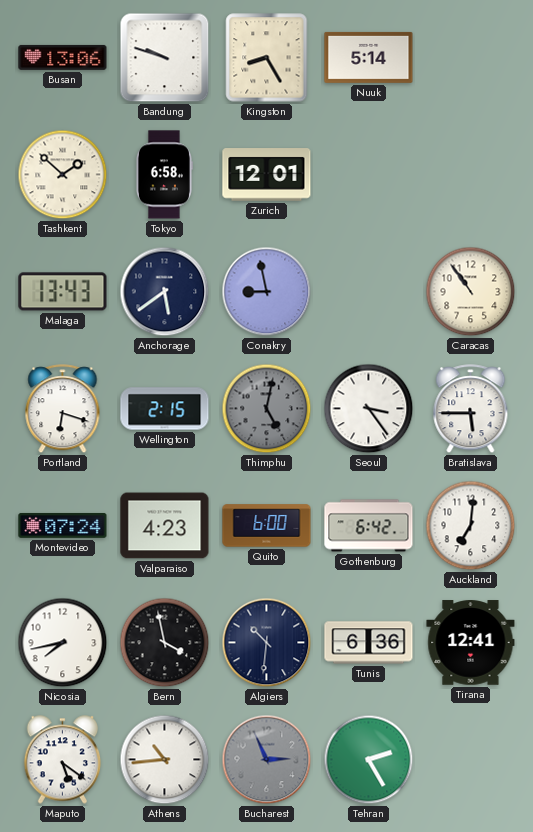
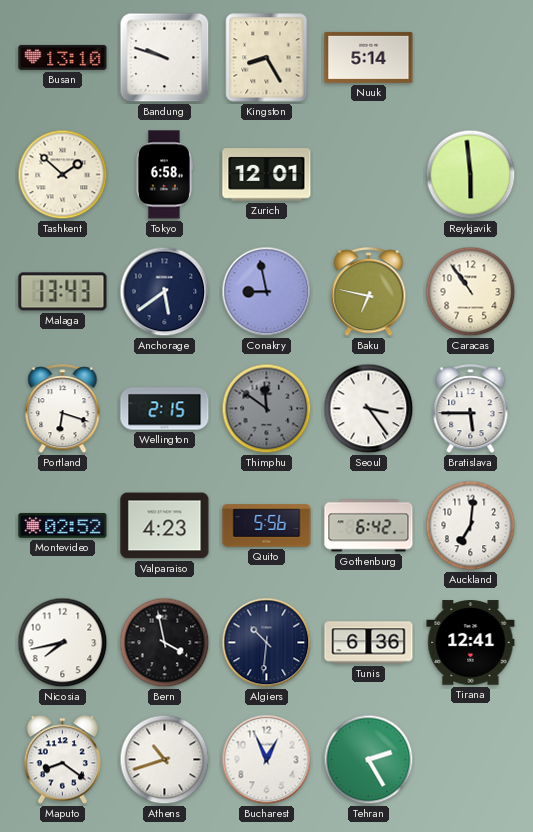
Busan: 13:06 -> 13:10 (63, 57)
Reykjavik: none -> 5:59 (471, 175)
Baku: none -> 6:47 (369, 292)
Thimphu: 5:02 -> 11:51 (267, 409)
Montevideo: 07:24 -> 02:52 (63, 526)
Quito: 6:00 -> 5:56 (267, 526)
Maputo: 5:21 -> 8:21 (63, 760)
Athens: 10:44 -> 10:42 (165, 760)
Bucharest: 2:56 -> 12:56 (267, 760)
Bucharest dial: grey -> white (267, 760)
